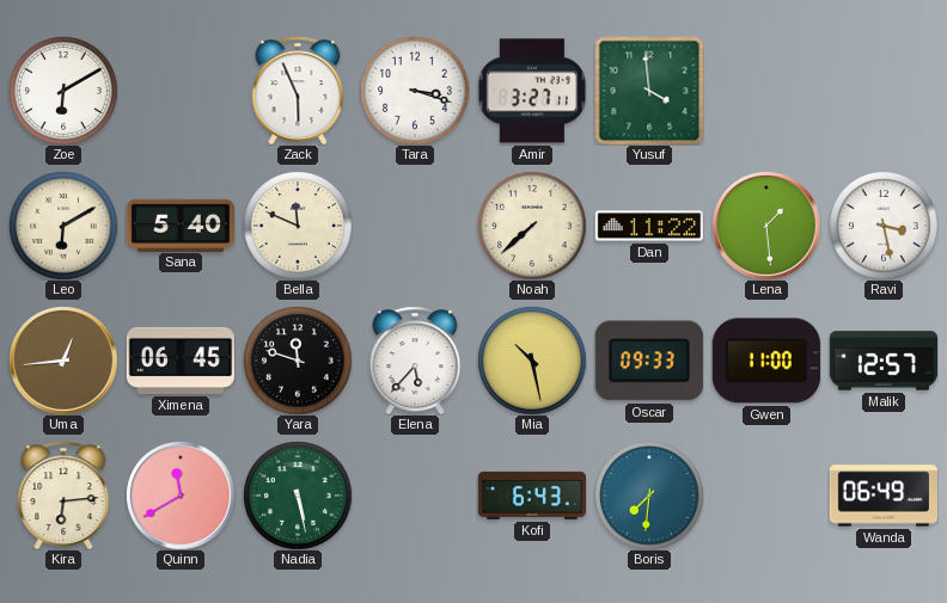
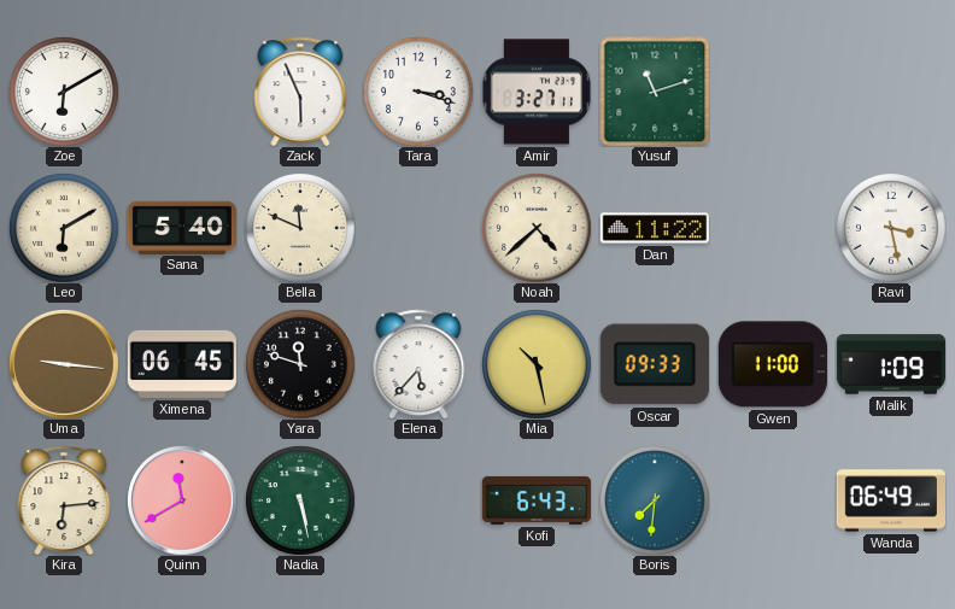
Yusuf: 3:59 -> 11:12 (655, 92)
Noah: 7:38 -> 4:38 (537, 228)
Lena: 1:29 -> none (766, 226)
Uma: 12:44 -> 9:16 (64, 364)
Malik: 12:57 -> 1:09 (890, 364)
